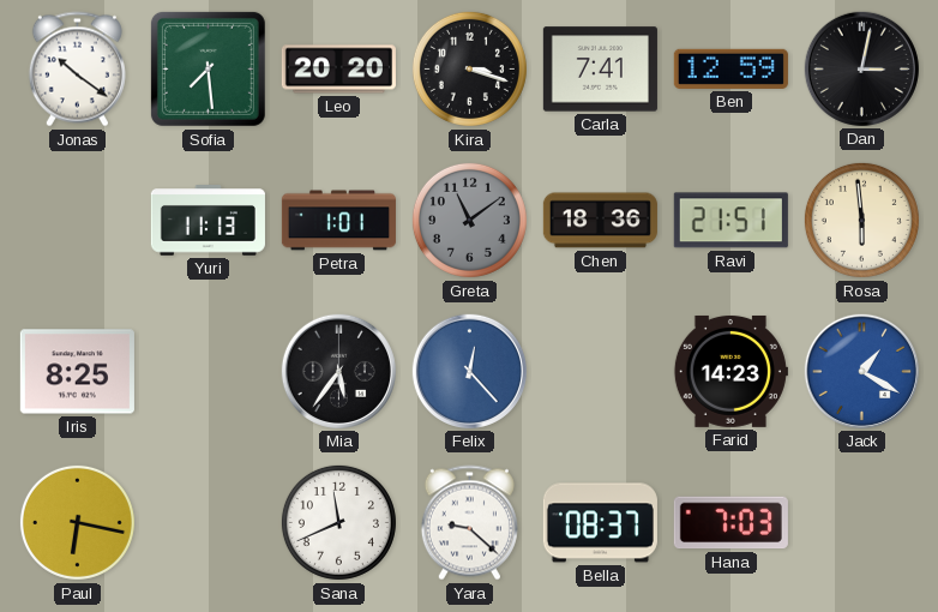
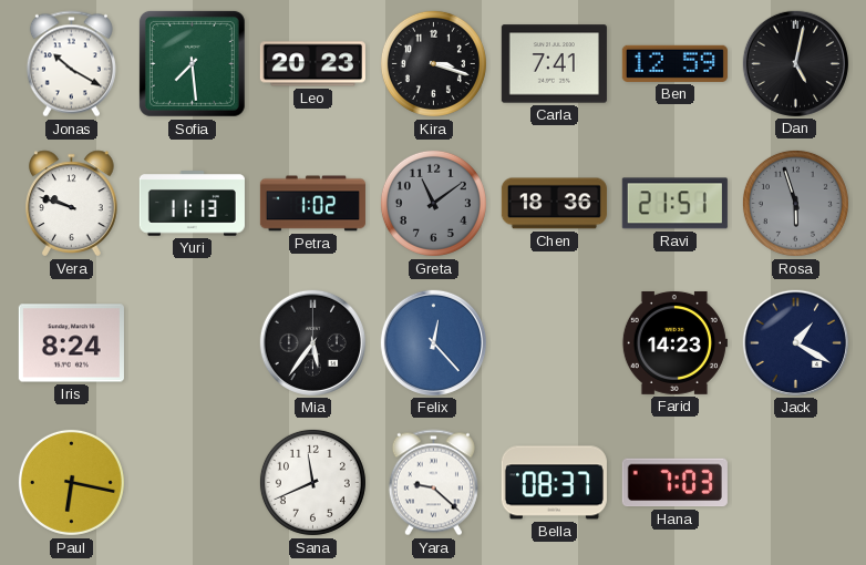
Jonas: 10:21 -> 10:20 (71, 64)
Leo: 20:20 -> 20:23 (312, 64)
Dan: 3:02 -> 5:02 (795, 63)
Vera: none -> 9:48 (72, 204)
Petra: 1:01 -> 1:02 (312, 204)
Rosa: 5:59 -> 5:57 (795, 203)
Rosa dial: cream -> grey (795, 203)
Iris: 8:25 -> 8:24 (71, 343)
Jack dial: blue -> navy (795, 342)
